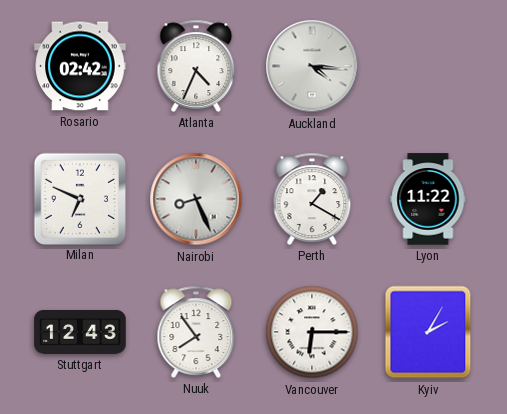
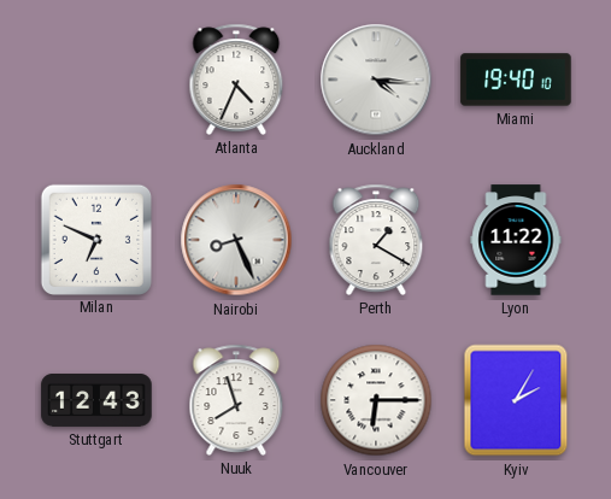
Rosario: 02:42 -> none (80, 66)
Miami: none -> 19:40 (516, 80)
Nuuk: 7:54 -> 7:57 (236, 400)
